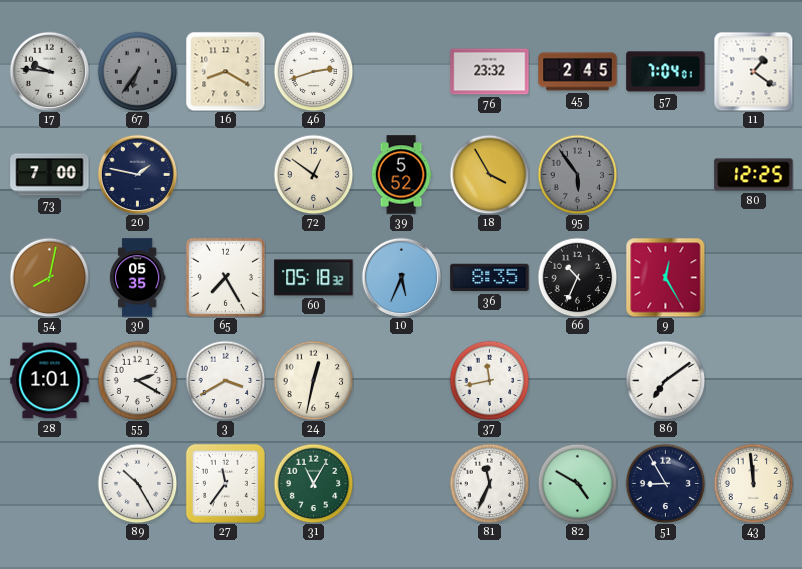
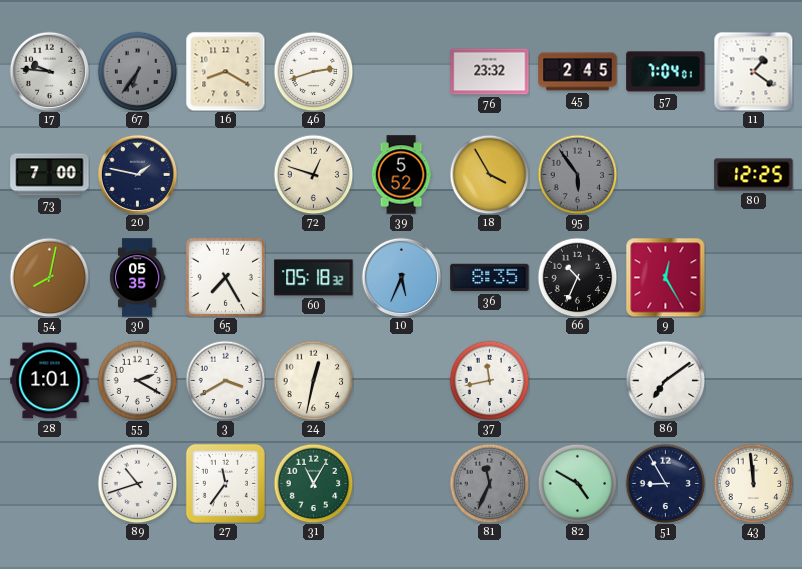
72: 12:51 -> 12:48 (313, 174)
89: 10:25 -> 10:42 (137, 483)
81 dial: white -> grey (489, 483)
